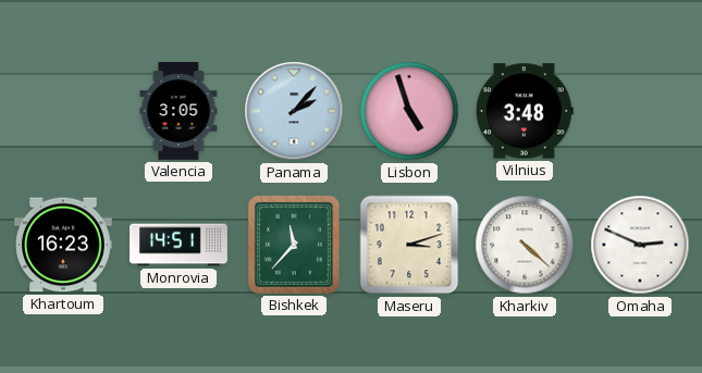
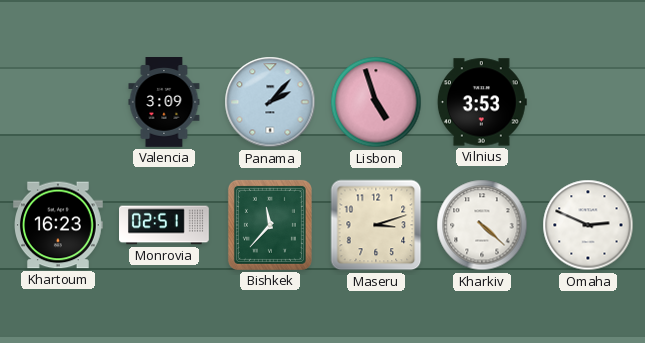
Valencia: 3:05 -> 3:09 (164, 103)
Vilnius: 3:48 -> 3:53 (482, 102)
Monrovia: 14:51 -> 02:51 (164, 225)
